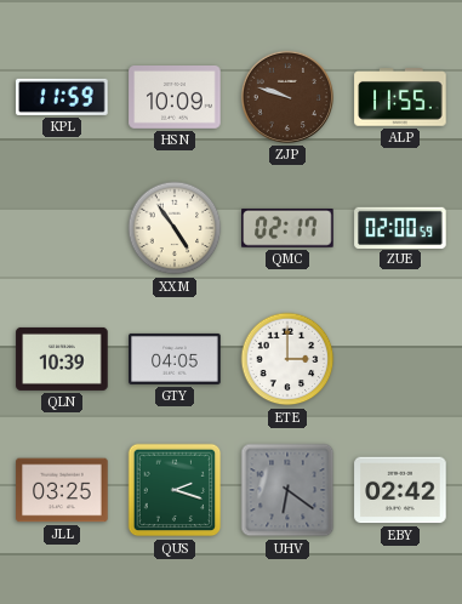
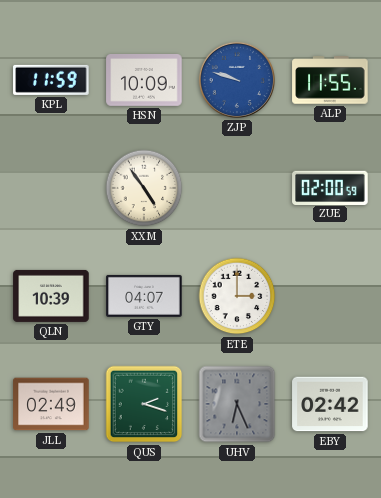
ZJP dial: brown -> blue (237, 80)
QMC: 02:17 -> none (287, 229)
GTY: 04:05 -> 04:07 (144, 296)
JLL: 03:25 -> 02:49 (51, 404)
UHV: 6:21 -> 6:26 (237, 404)
